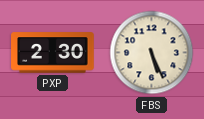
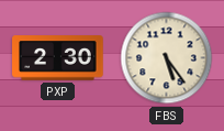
FBS: 5:26 -> 5:24 (167, 58)
